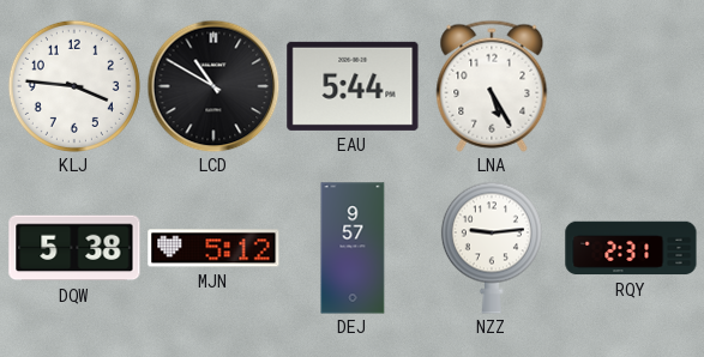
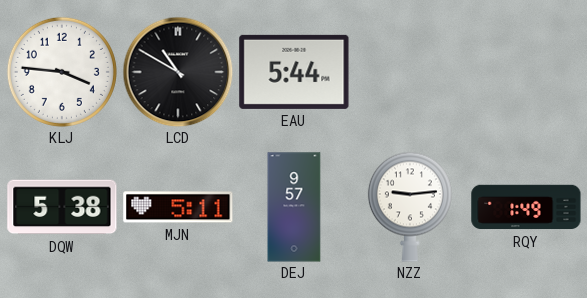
LNA: 5:25 -> none (492, 86)
MJN: 5:12 -> 5:11 (178, 207)
RQY: 2:31 -> 1:49 (526, 207)
